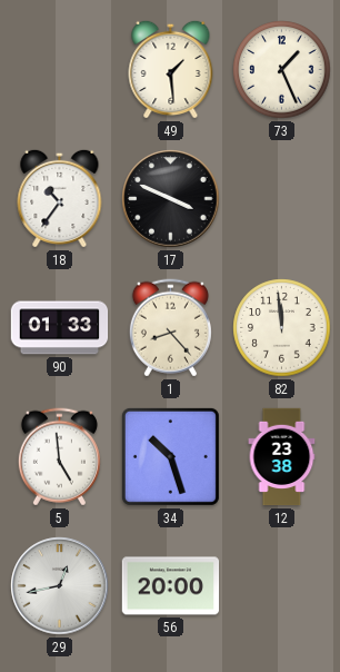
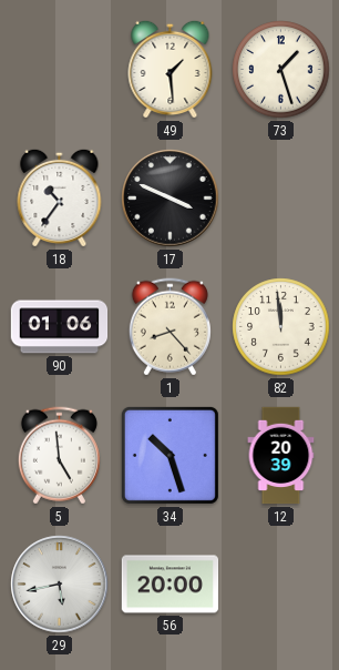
73: 1:26 -> 1:27 (281, 70)
90: 01:33 -> 01:06 (60, 327)
12: 23:38 -> 20:39 (281, 456)
29: 12:43 -> 5:43 (60, 585)
